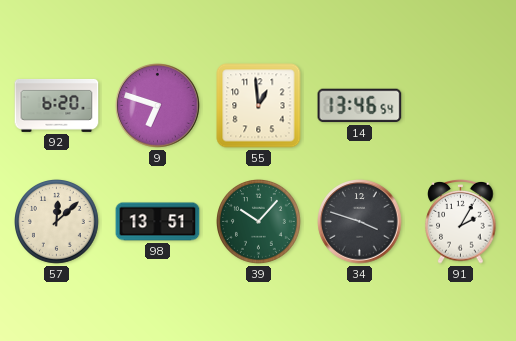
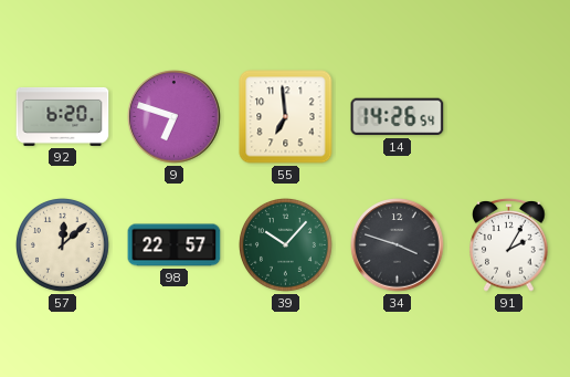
55: 12:59 -> 6:59 (286, 117)
14: 13:46 -> 14:26 (398, 117)
98: 13:51 -> 22:57 (175, 245)
